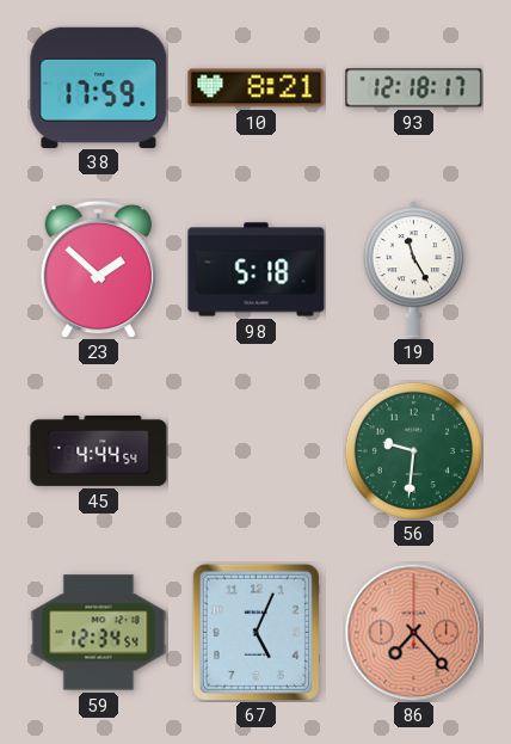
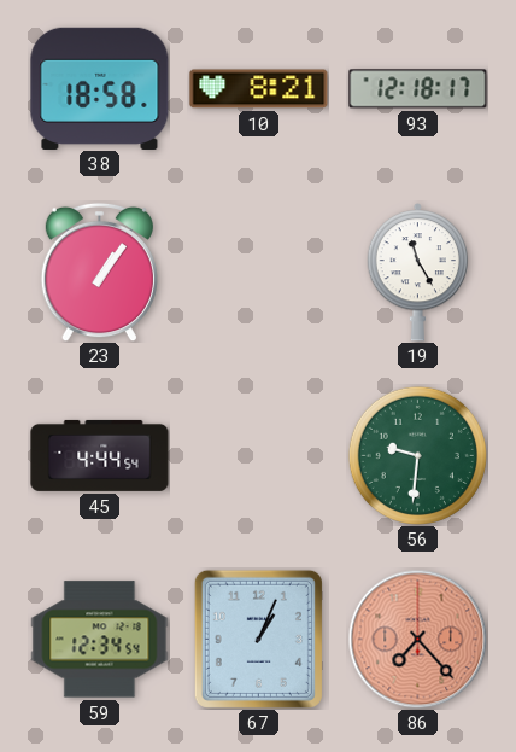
38: 17:59 -> 18:58 (100, 88)
23: 1:52 -> 1:06 (99, 272)
98: 5:18 -> none (257, 270)
67: 5:04 -> 1:04 (258, 639)
